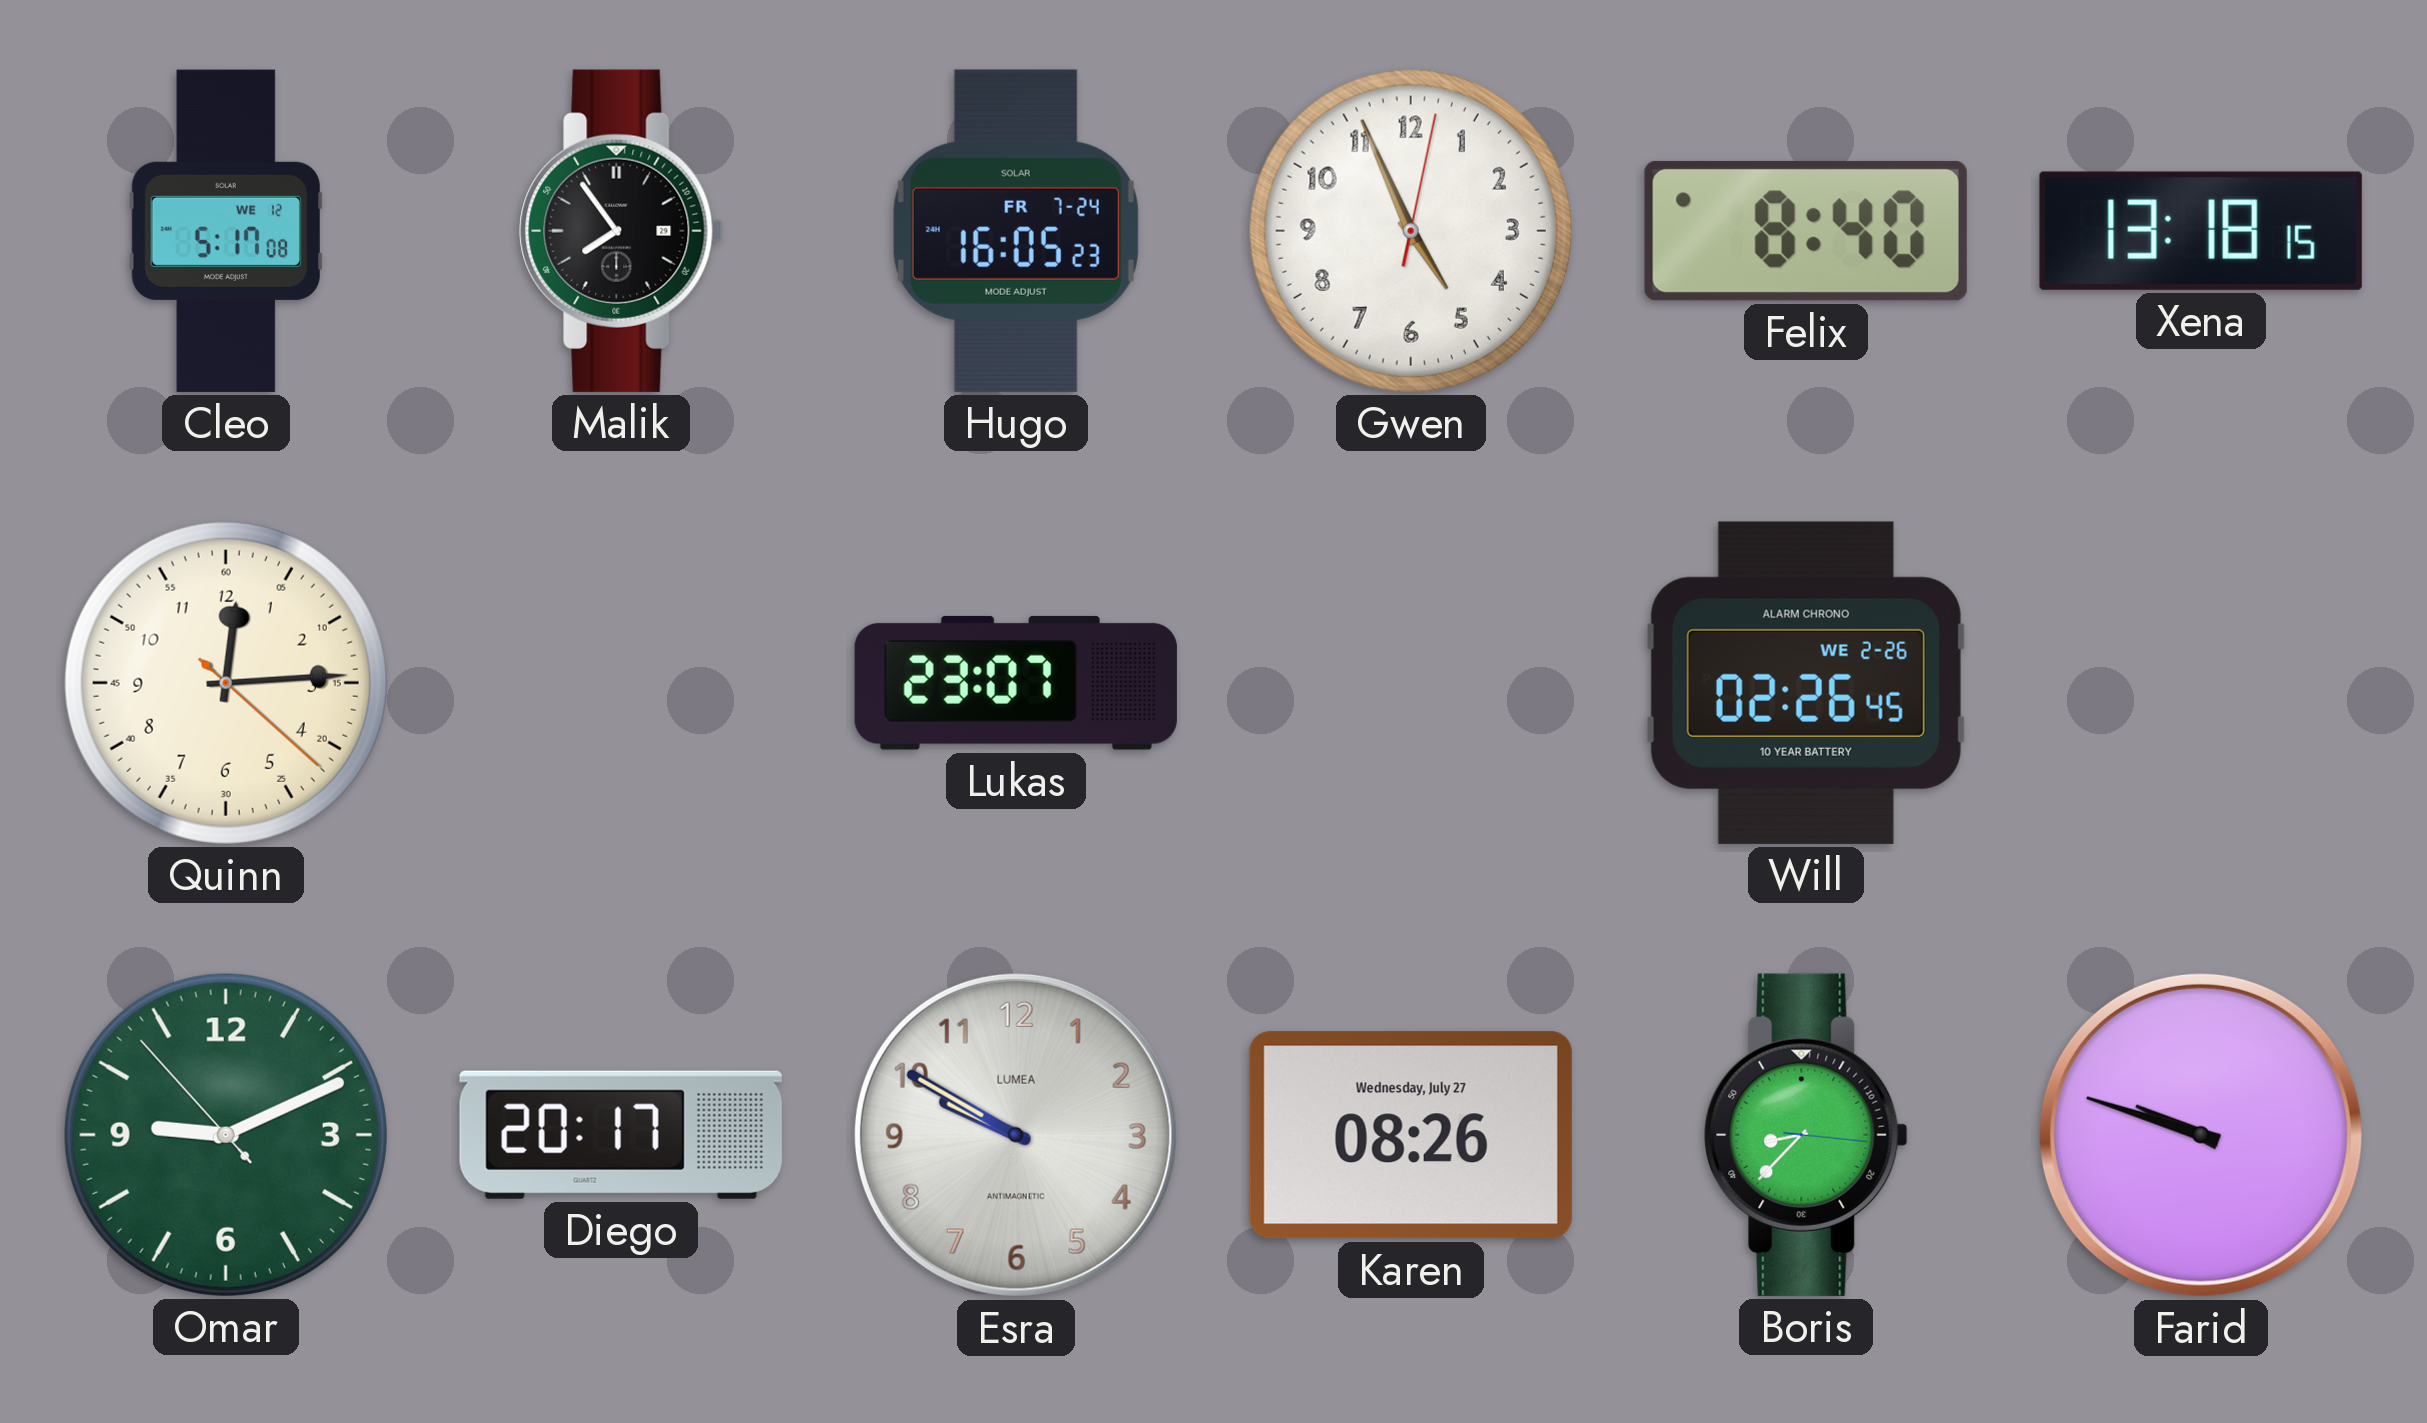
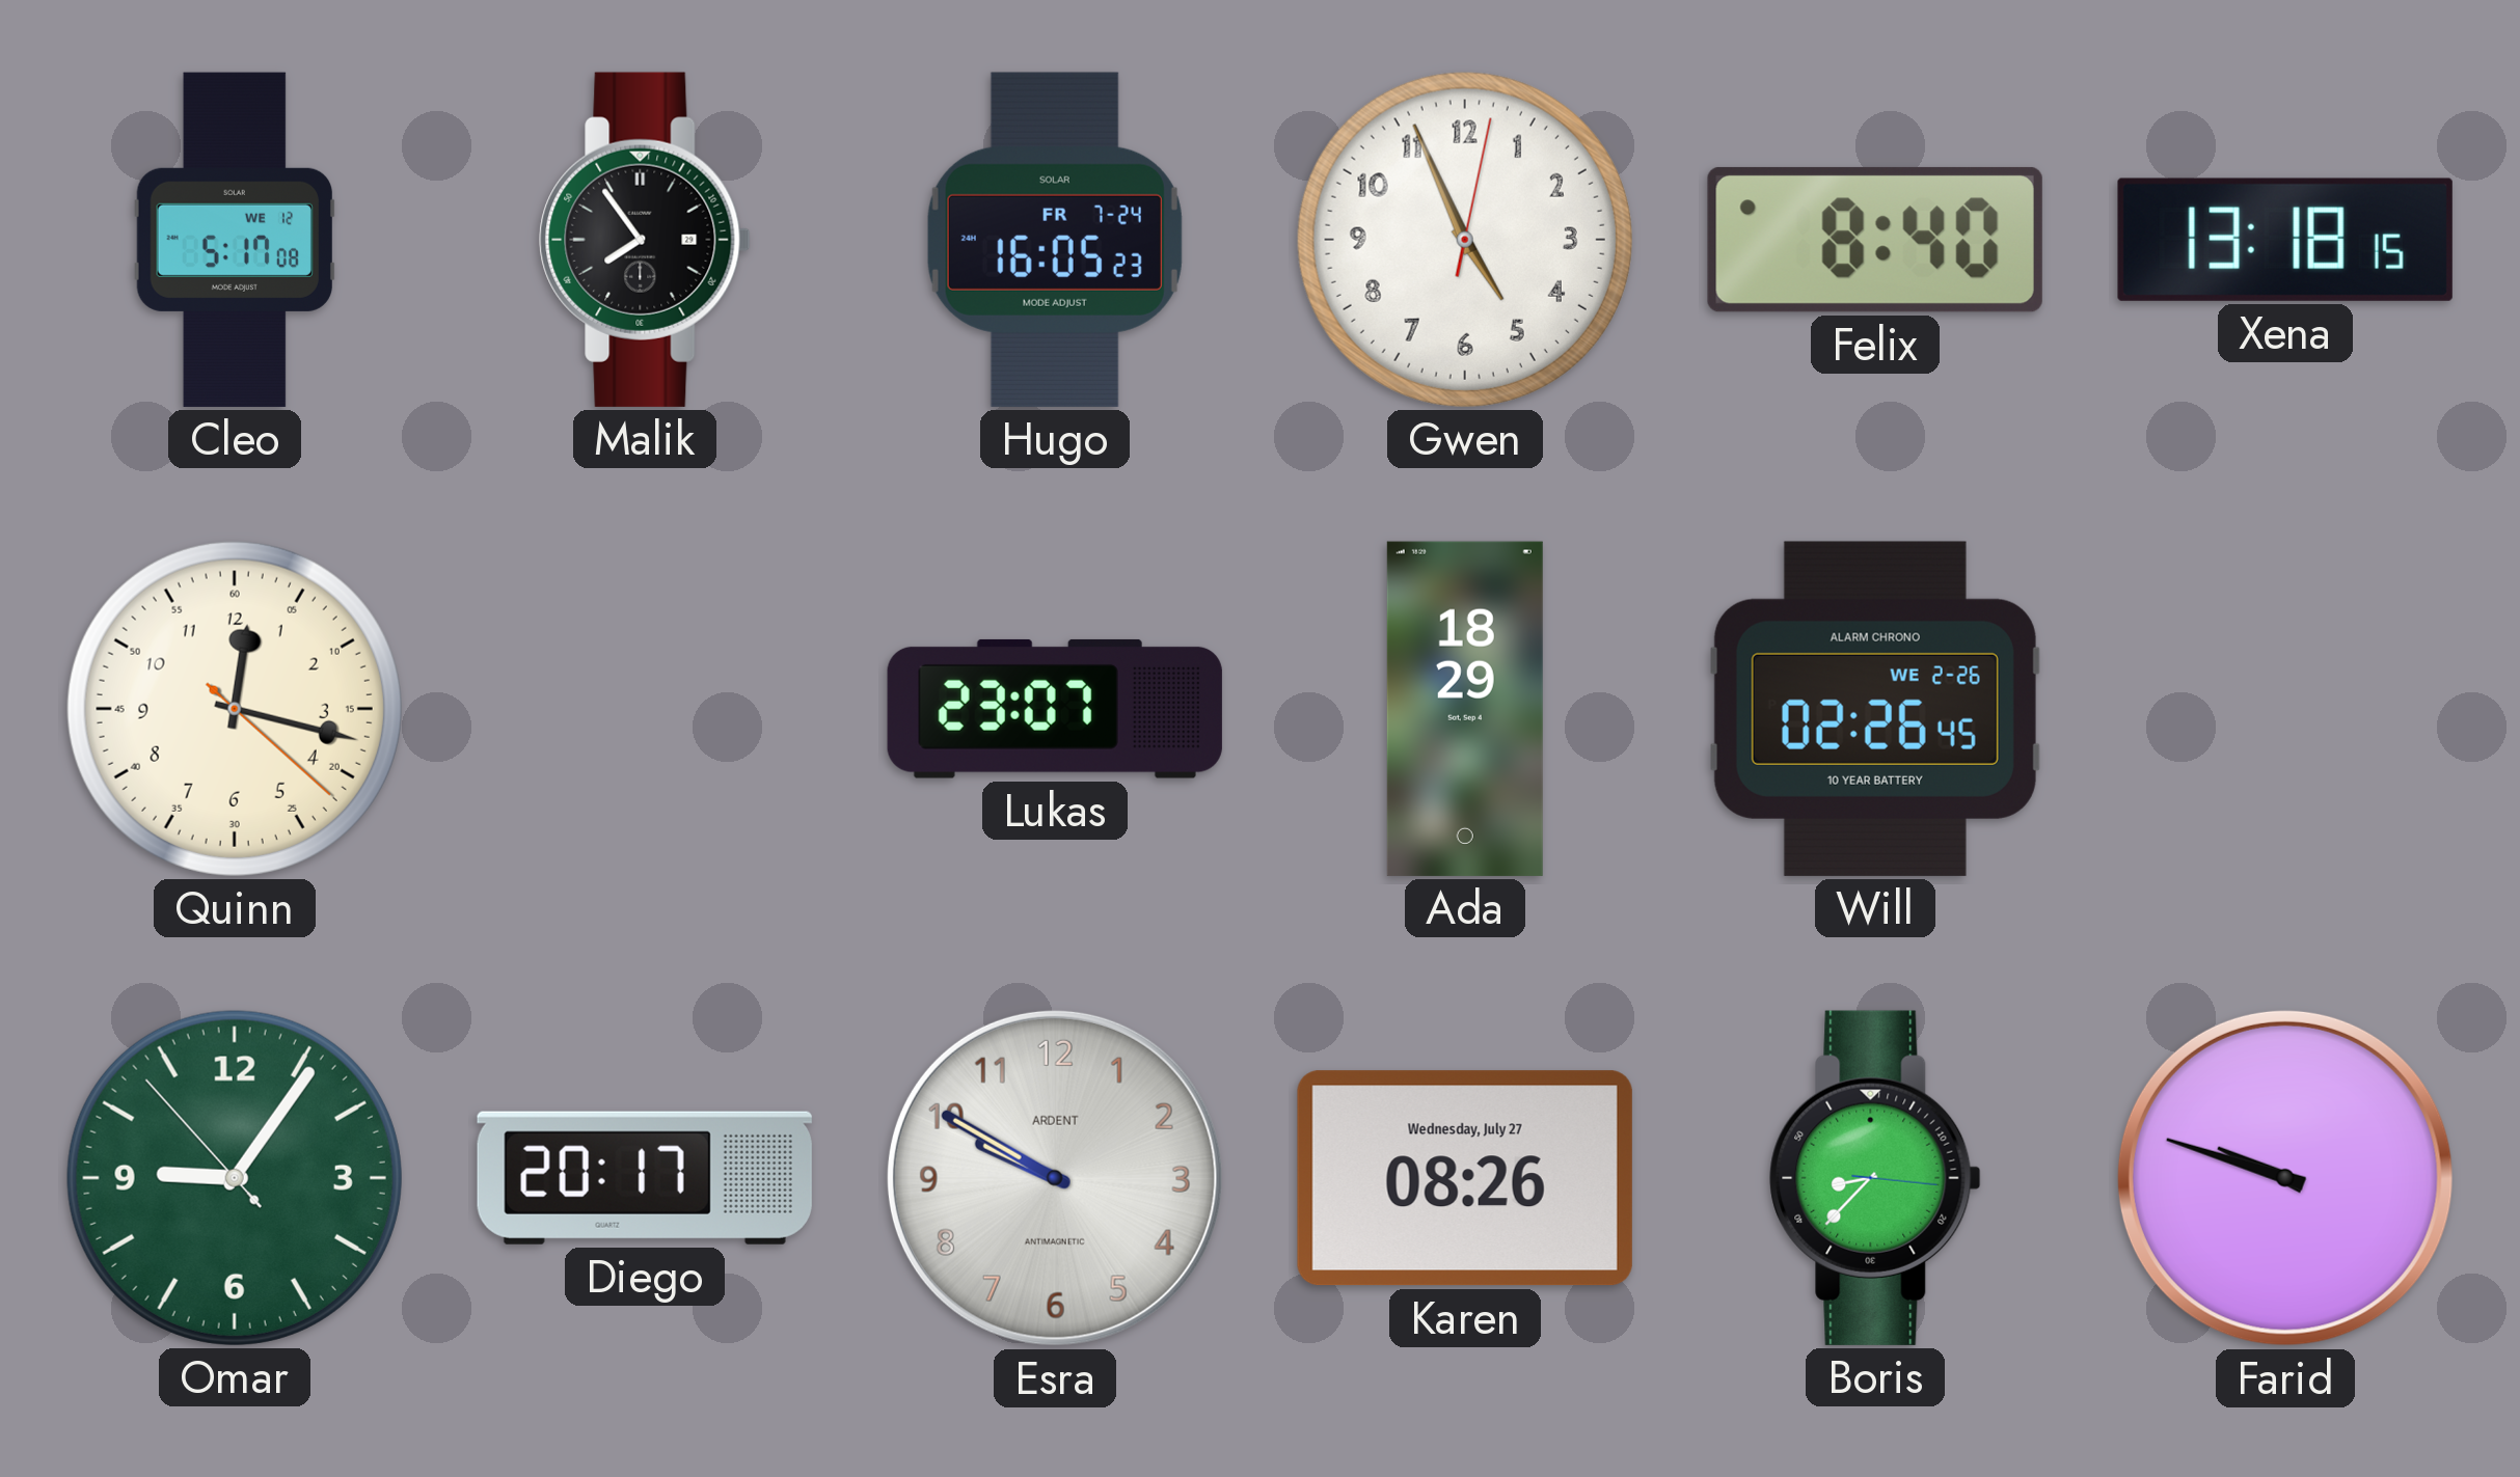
Quinn: 12:14 -> 12:17 (235, 709)
Ada: none -> 18:29 (1465, 709)
Omar: 9:10 -> 9:05 (235, 1178)
Esra brand: LUMEA -> ARDENT (1055, 1178)
